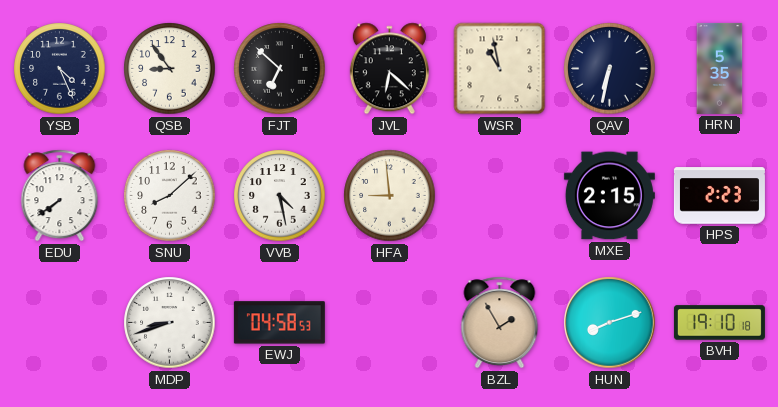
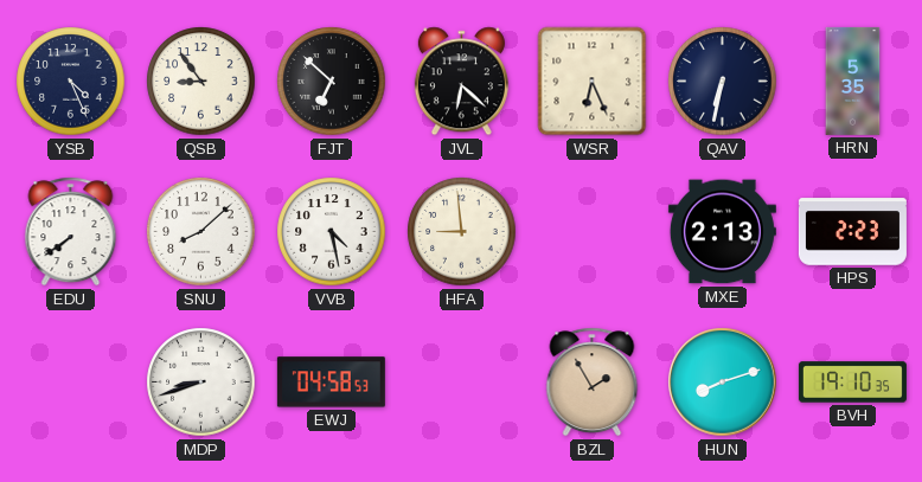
WSR: 10:58 -> 6:26 (593, 82)
MXE: 2:15 -> 2:13 (722, 232)
BVH: 19:10:18 -> 19:10:35 (852, 383)
